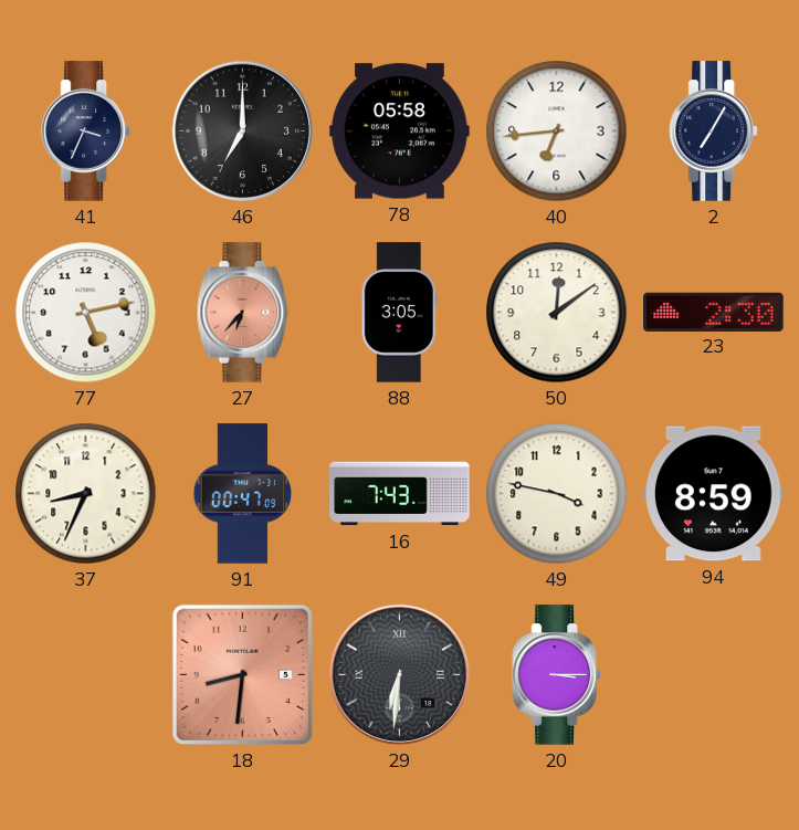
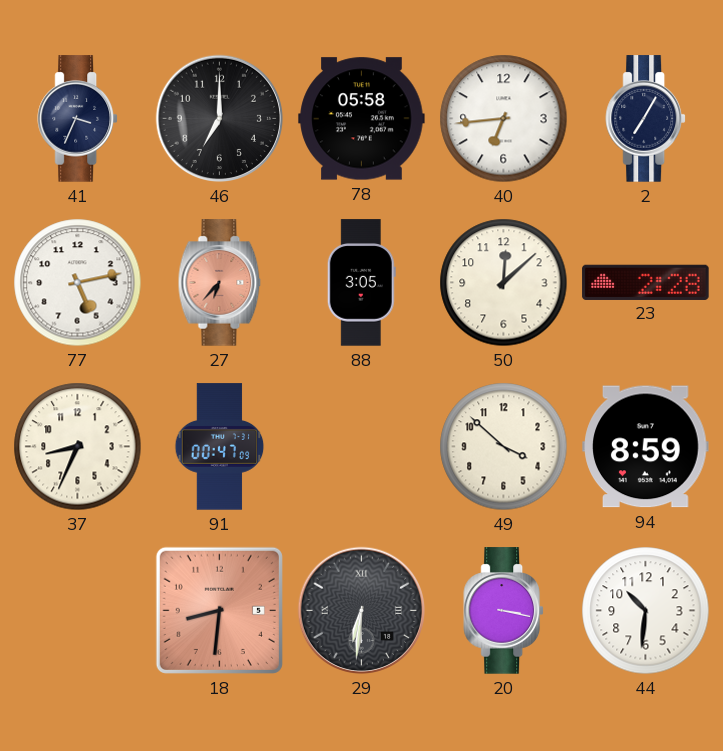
50: 12:09 -> 12:08 (504, 283)
23: 2:30 -> 2:28 (646, 282)
16: 7:43 -> none (400, 494)
49: 3:47 -> 3:52 (504, 447)
20: 3:15 -> 3:17 (503, 611)
44: none -> 10:31 (646, 611)
